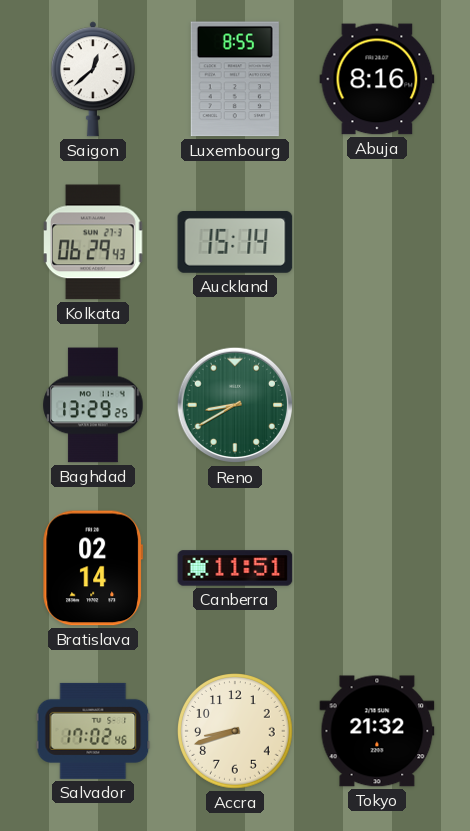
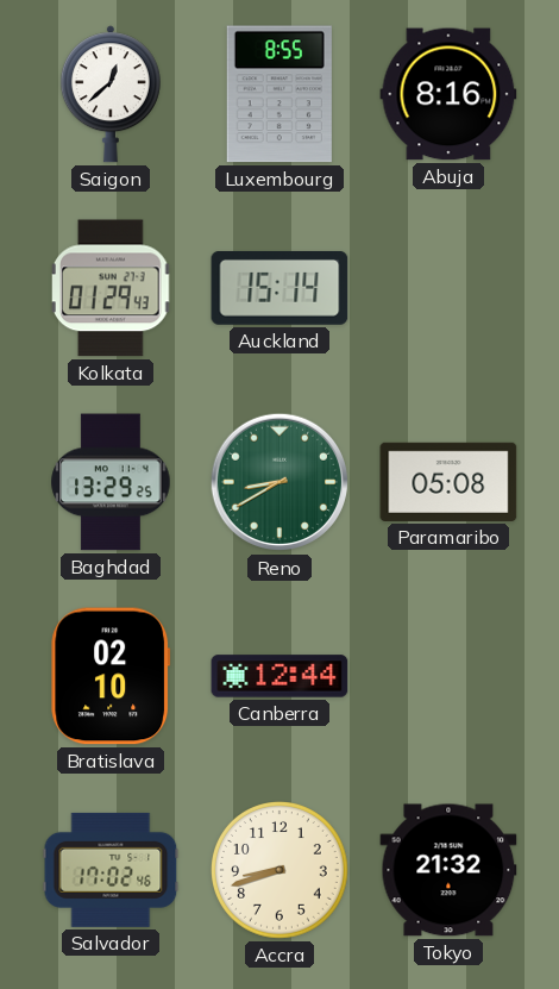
Kolkata: 06:29 -> 01:29 (111, 288)
Paramaribo: none -> 05:08 (448, 482)
Bratislava: 02:14 -> 02:10 (111, 676)
Canberra: 11:51 -> 12:44 (279, 676)
